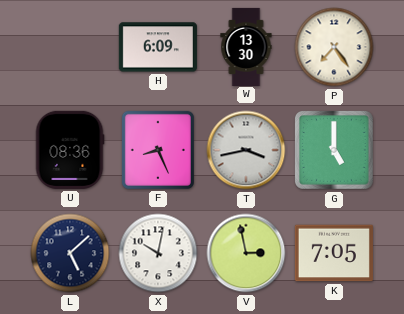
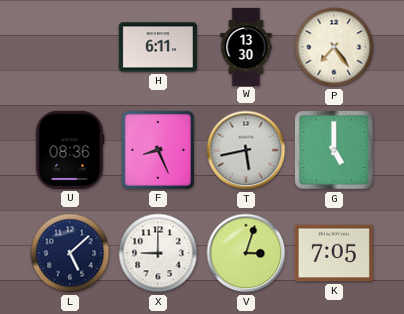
H: 6:09 -> 6:11 (158, 47)
T: 3:43 -> 5:43 (246, 150)
X: 10:02 -> 9:00 (158, 253)
V: 2:58 -> 3:03 (246, 253)
